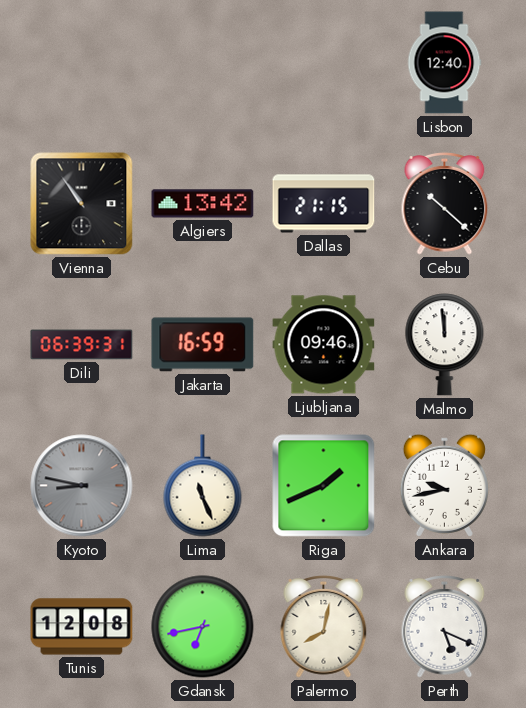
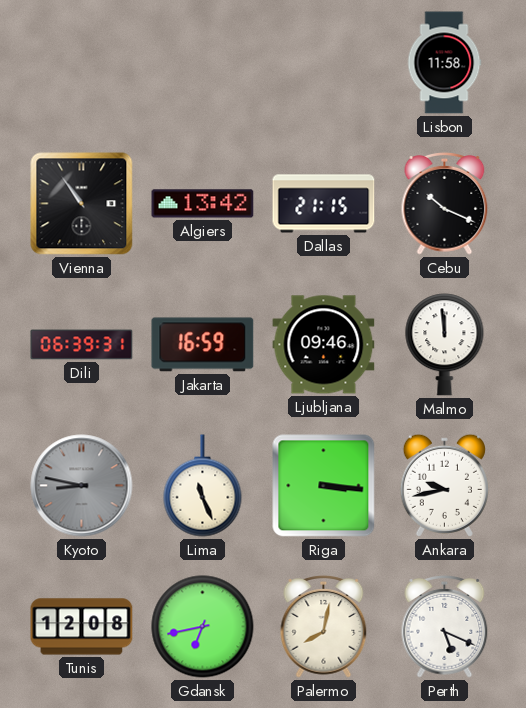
Lisbon: 12:40 -> 11:58 (444, 63)
Cebu: 10:22 -> 10:19 (445, 204)
Riga: 1:41 -> 3:16 (324, 486)
